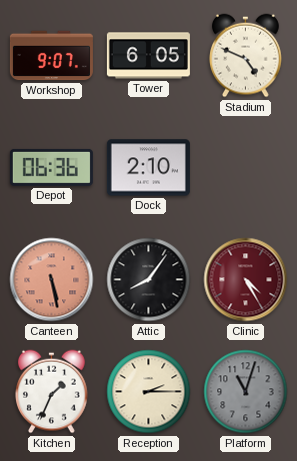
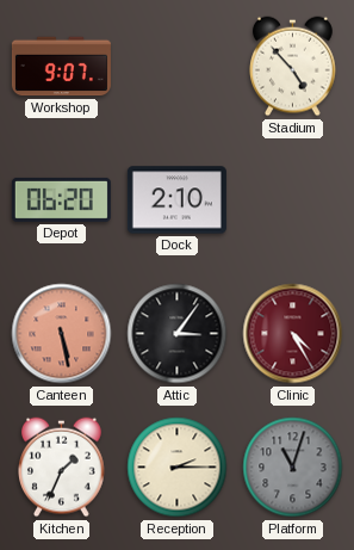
Tower: 6:05 -> none (148, 56)
Stadium: 4:49 -> 4:53 (293, 67)
Depot: 06:36 -> 06:20 (61, 199)
Attic: 8:06 -> 3:06 (178, 334)
